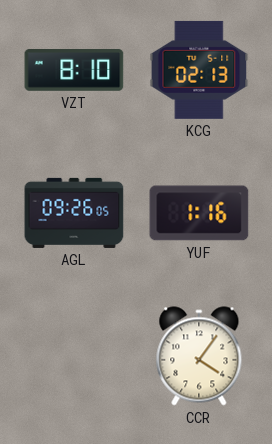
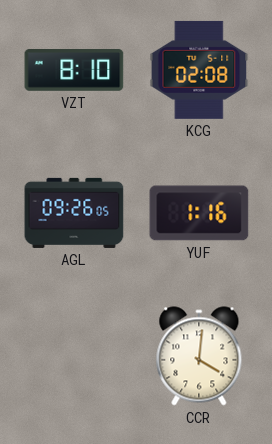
KCG: 02:13 -> 02:08 (199, 70)
CCR: 4:06 -> 4:01 (199, 356)
